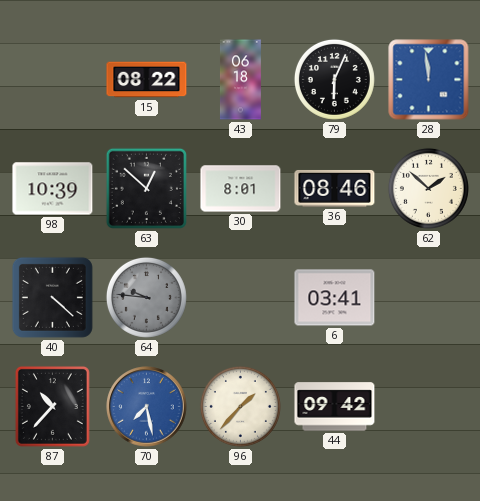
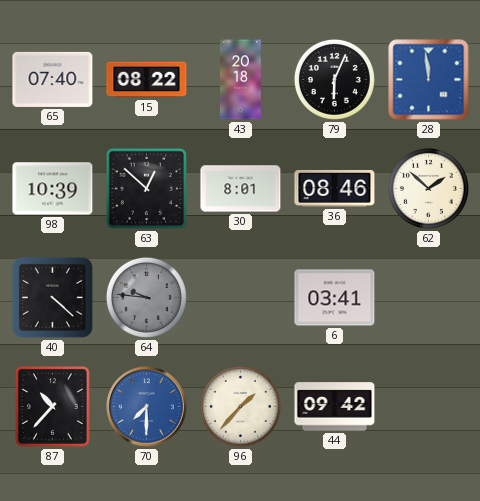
65: none -> 07:40 (53, 79)
43: 06:18 -> 20:18 (240, 80)
70: 7:28 -> 7:30 (147, 407)
